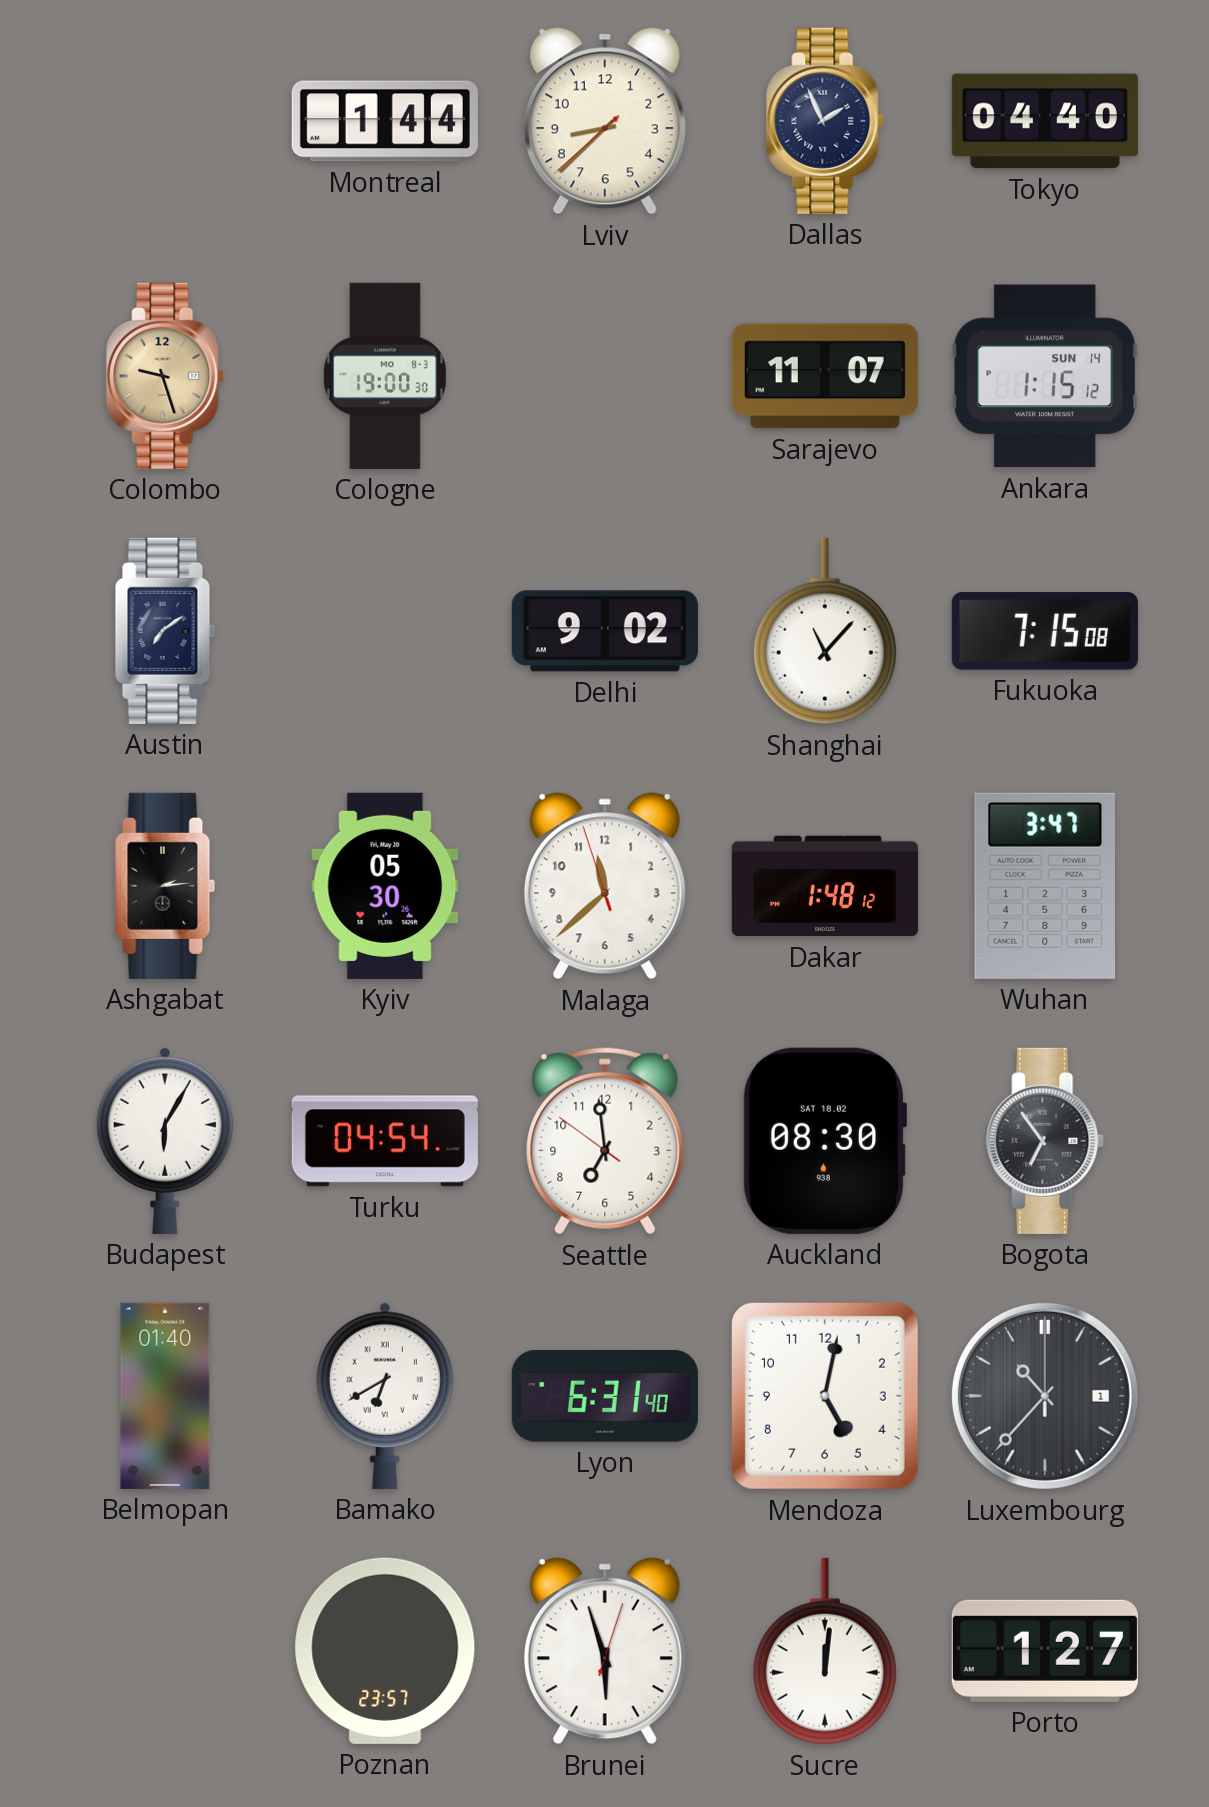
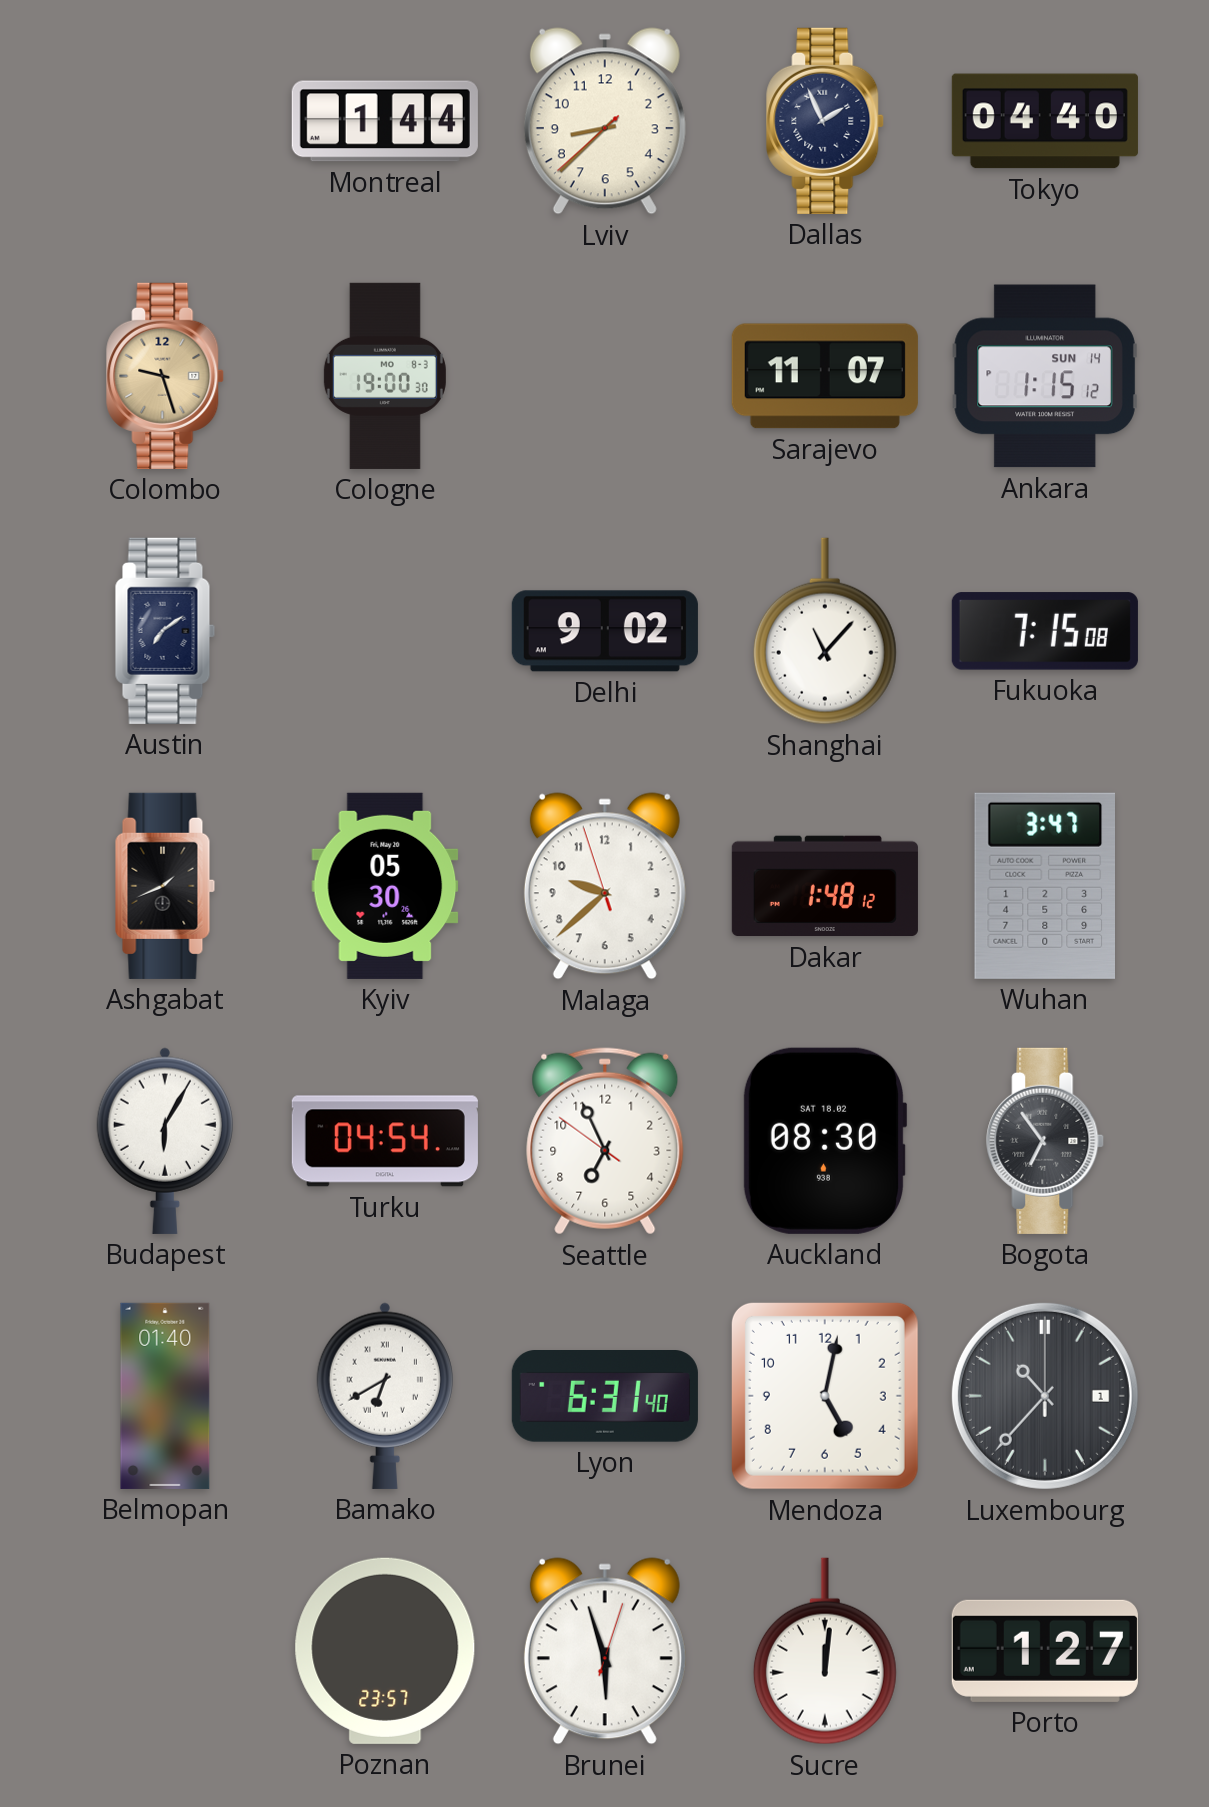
Ashgabat: 2:14 -> 1:41 (165, 886)
Malaga: 11:37 -> 9:37 (605, 886)
Seattle: 6:58 -> 6:55 (605, 1141)
